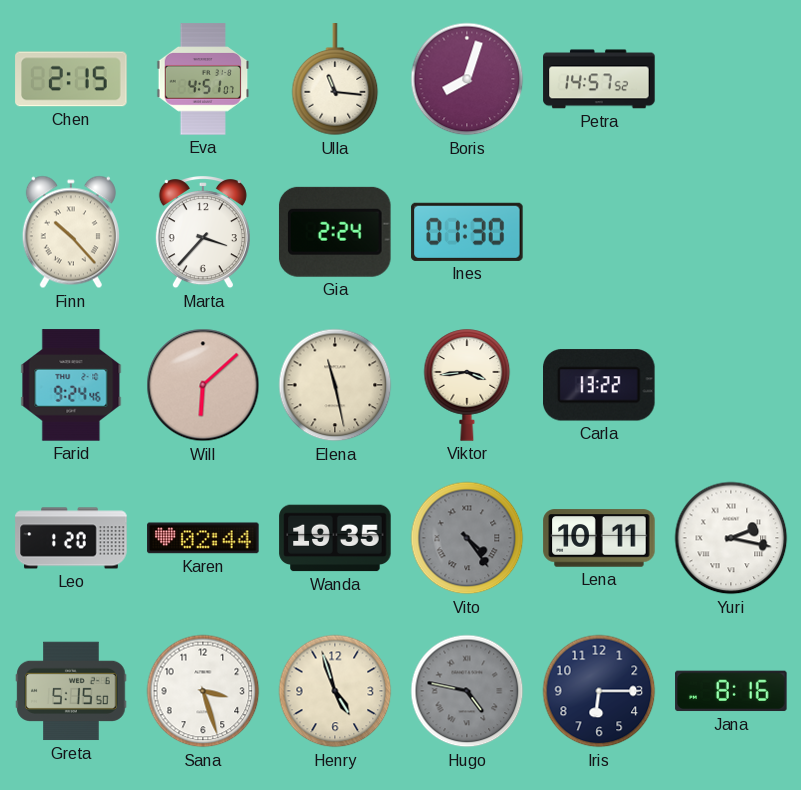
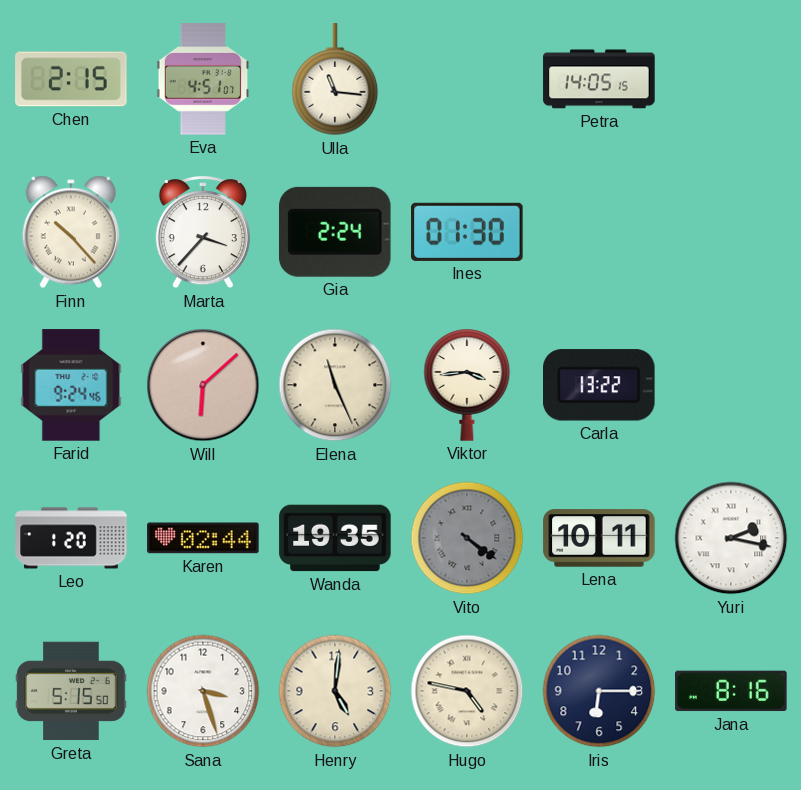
Boris: 8:03 -> none (467, 79)
Petra: 14:57 -> 14:05 (599, 79)
Elena: 11:28 -> 11:26 (335, 385)
Vito: 4:24 -> 4:21 (467, 538)
Henry: 4:57 -> 5:01 (335, 691)
Hugo dial: grey -> cream (467, 691)
